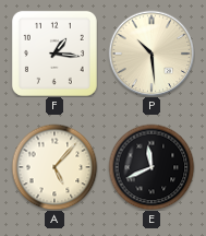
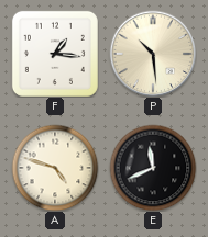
A: 5:07 -> 4:48 (55, 168)
